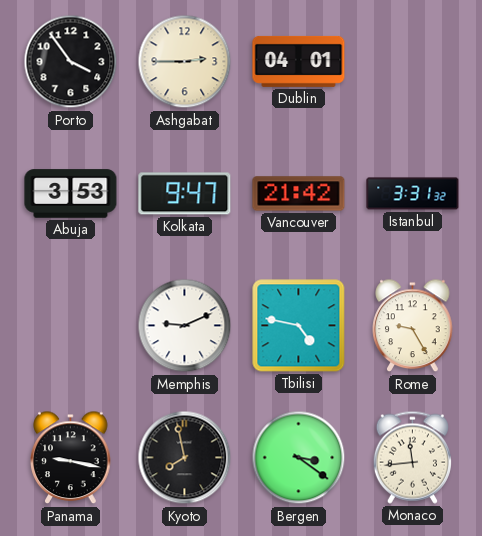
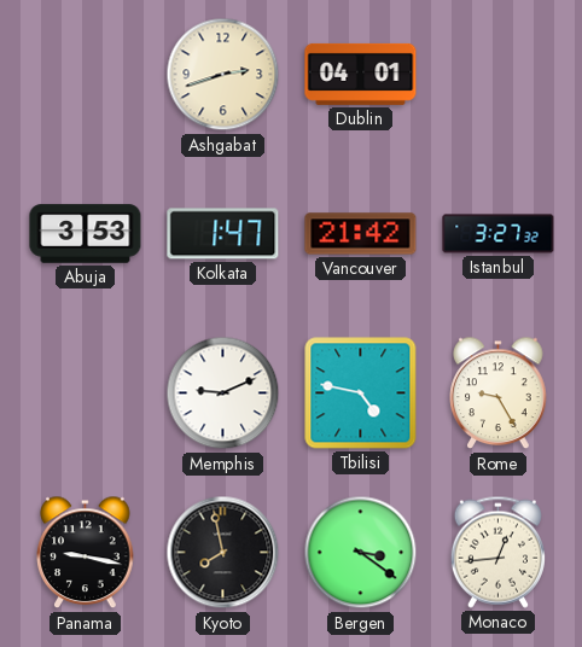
Porto: 3:54 -> none (71, 62)
Ashgabat: 2:45 -> 2:42 (223, 75)
Kolkata: 9:47 -> 1:47 (223, 234)
Istanbul: 3:31 -> 3:27 (499, 234)
Monaco: 11:44 -> 12:44 (497, 552)
